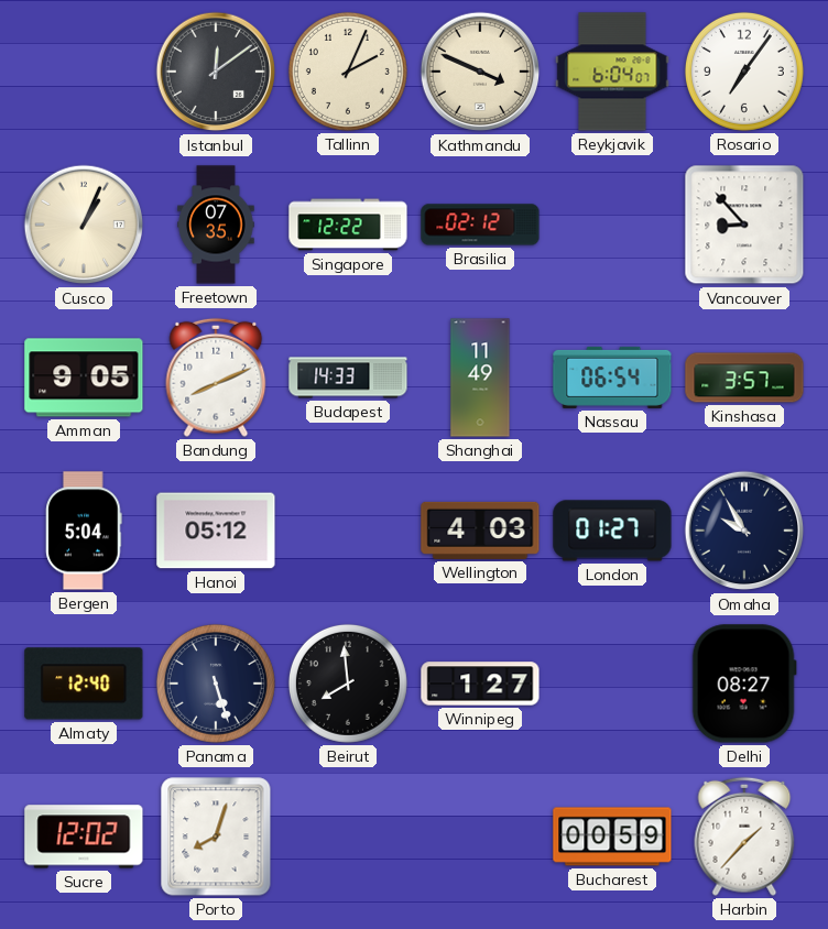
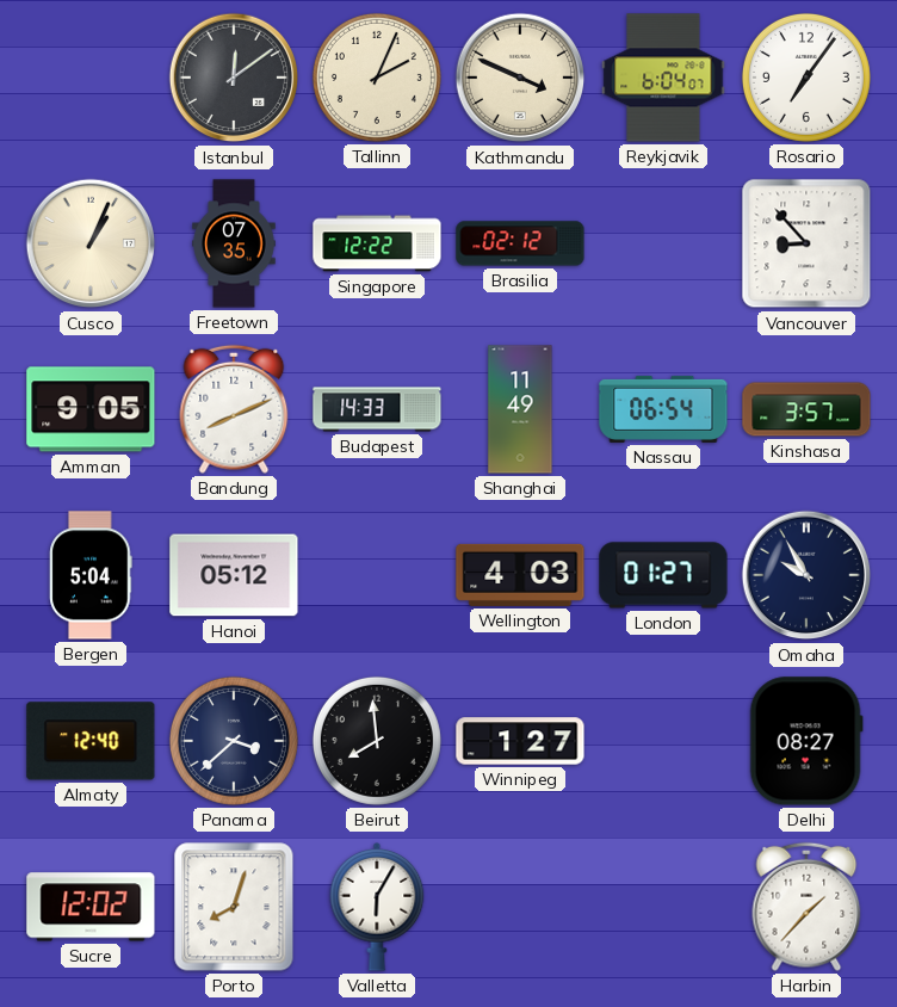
Panama: 5:27 -> 3:38 (234, 741)
Valletta: none -> 6:05 (377, 908)
Bucharest: 00:59 -> none (612, 837)
